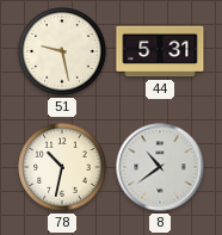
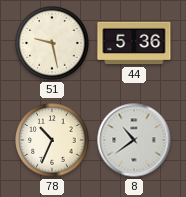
44: 5:31 -> 5:36 (134, 43)
78: 10:32 -> 10:34 (52, 140)
